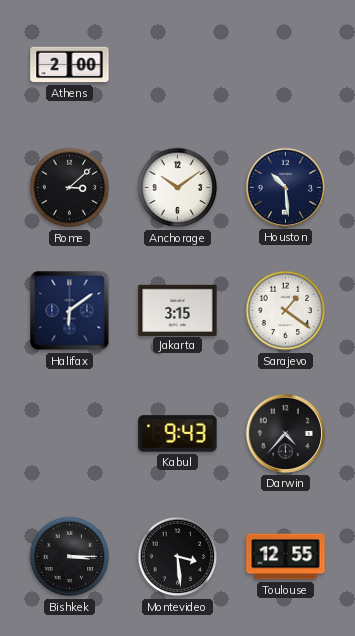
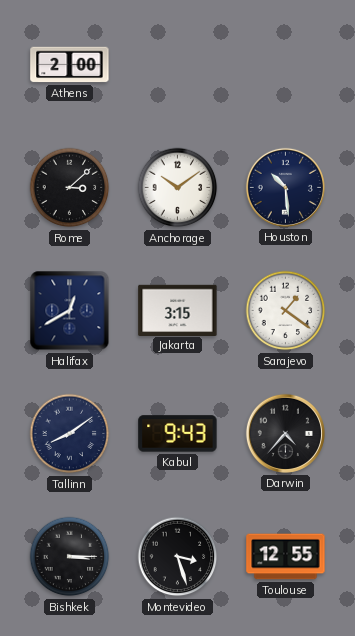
Halifax: 6:09 -> 12:40 (70, 311)
Tallinn: none -> 8:09 (70, 434)
Montevideo: 3:29 -> 3:27 (178, 557)
